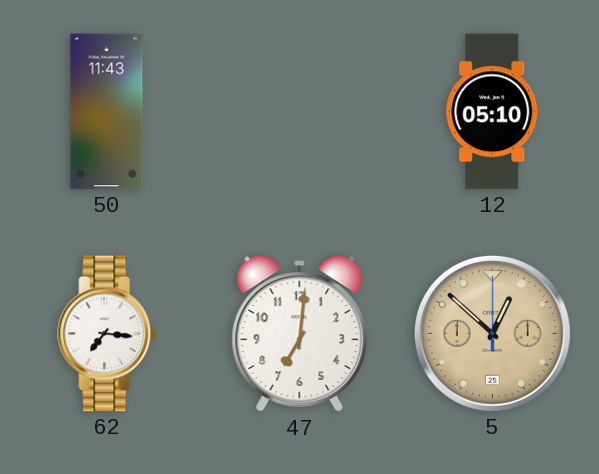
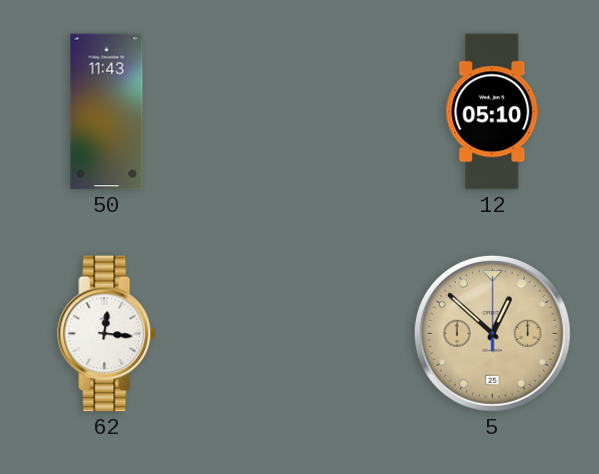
62: 7:16 -> 12:16 (107, 334)
47: 7:01 -> none (300, 334)
